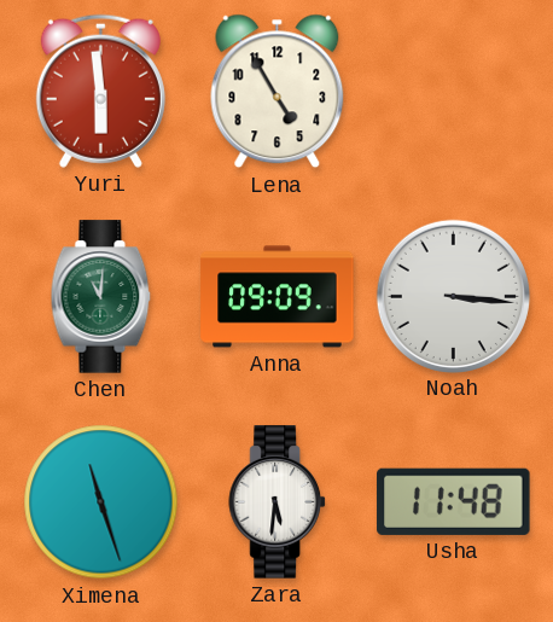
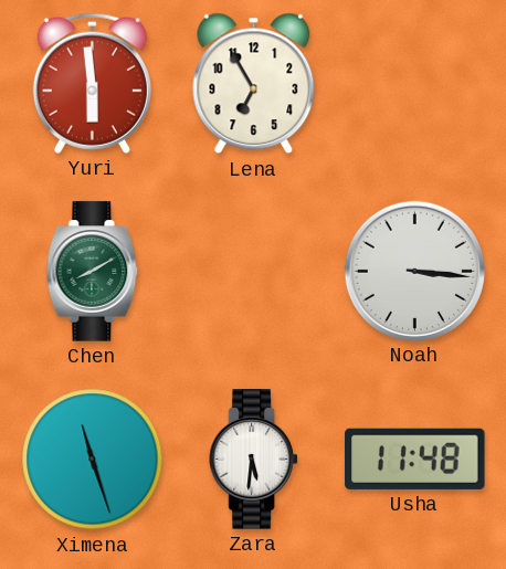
Lena: 4:55 -> 6:55 (254, 84)
Chen: 11:01 -> 8:10 (93, 272)
Anna: 09:09 -> none (278, 297)
